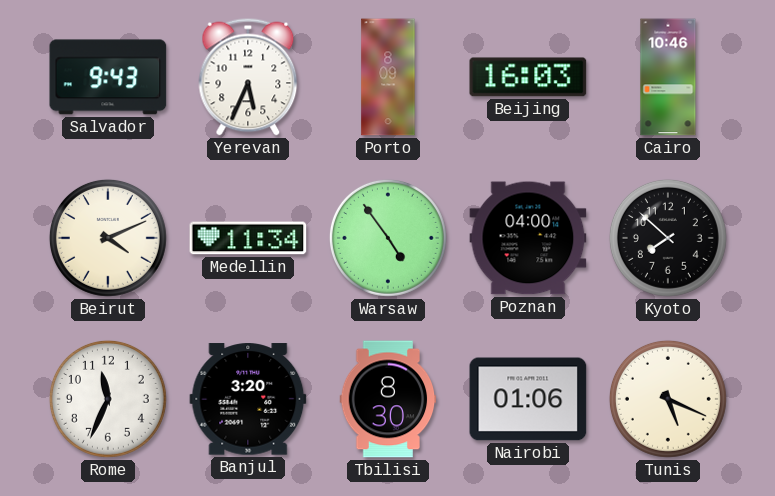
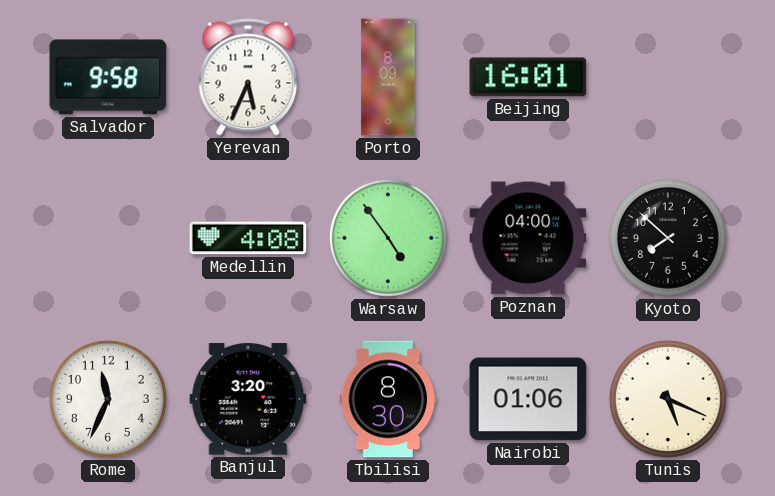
Salvador: 9:43 -> 9:58 (108, 77)
Beijing: 16:03 -> 16:01 (528, 77)
Cairo: 10:46 -> none (668, 77)
Beirut: 4:11 -> none (108, 238)
Medellin: 11:34 -> 4:08 (248, 238)
